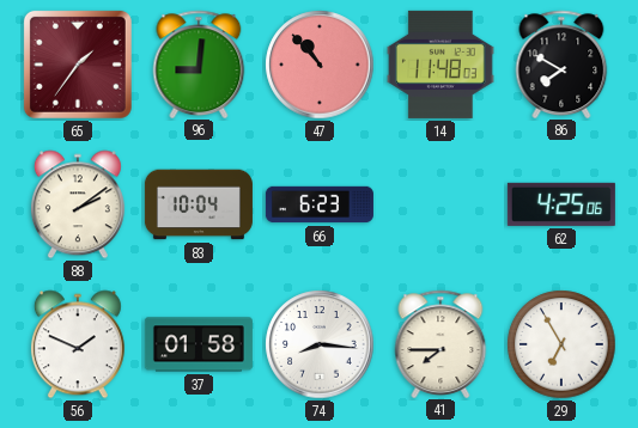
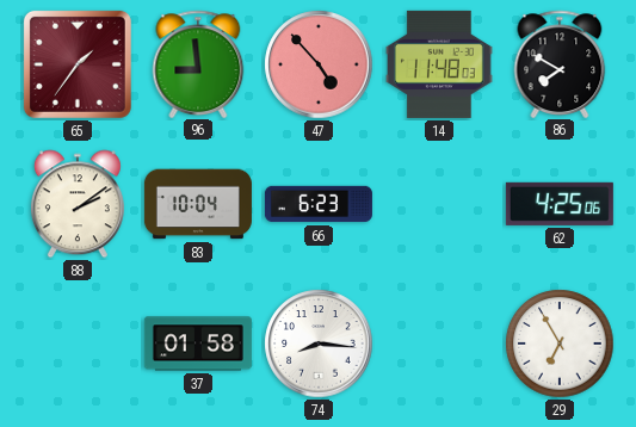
96: 9:01 -> 8:59 (198, 63)
47: 10:53 -> 4:53 (319, 64)
56: 1:49 -> none (78, 344)
41: 7:45 -> none (440, 343)
